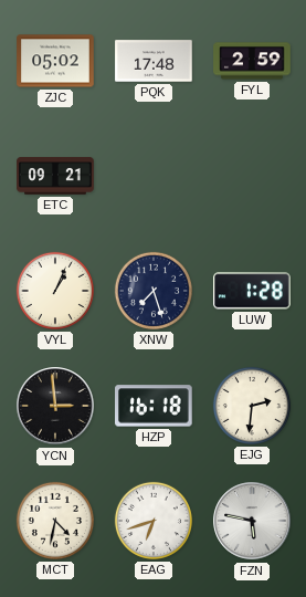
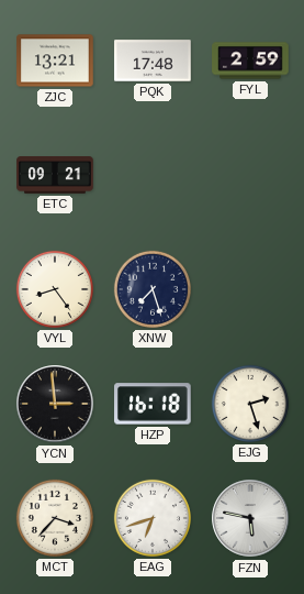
ZJC: 05:02 -> 13:21 (55, 61)
VYL: 1:04 -> 8:24 (55, 289)
LUW: 1:28 -> none (252, 291)
EJG: 2:31 -> 2:27 (250, 404)
MCT: 4:32 -> 3:37 (55, 518)
